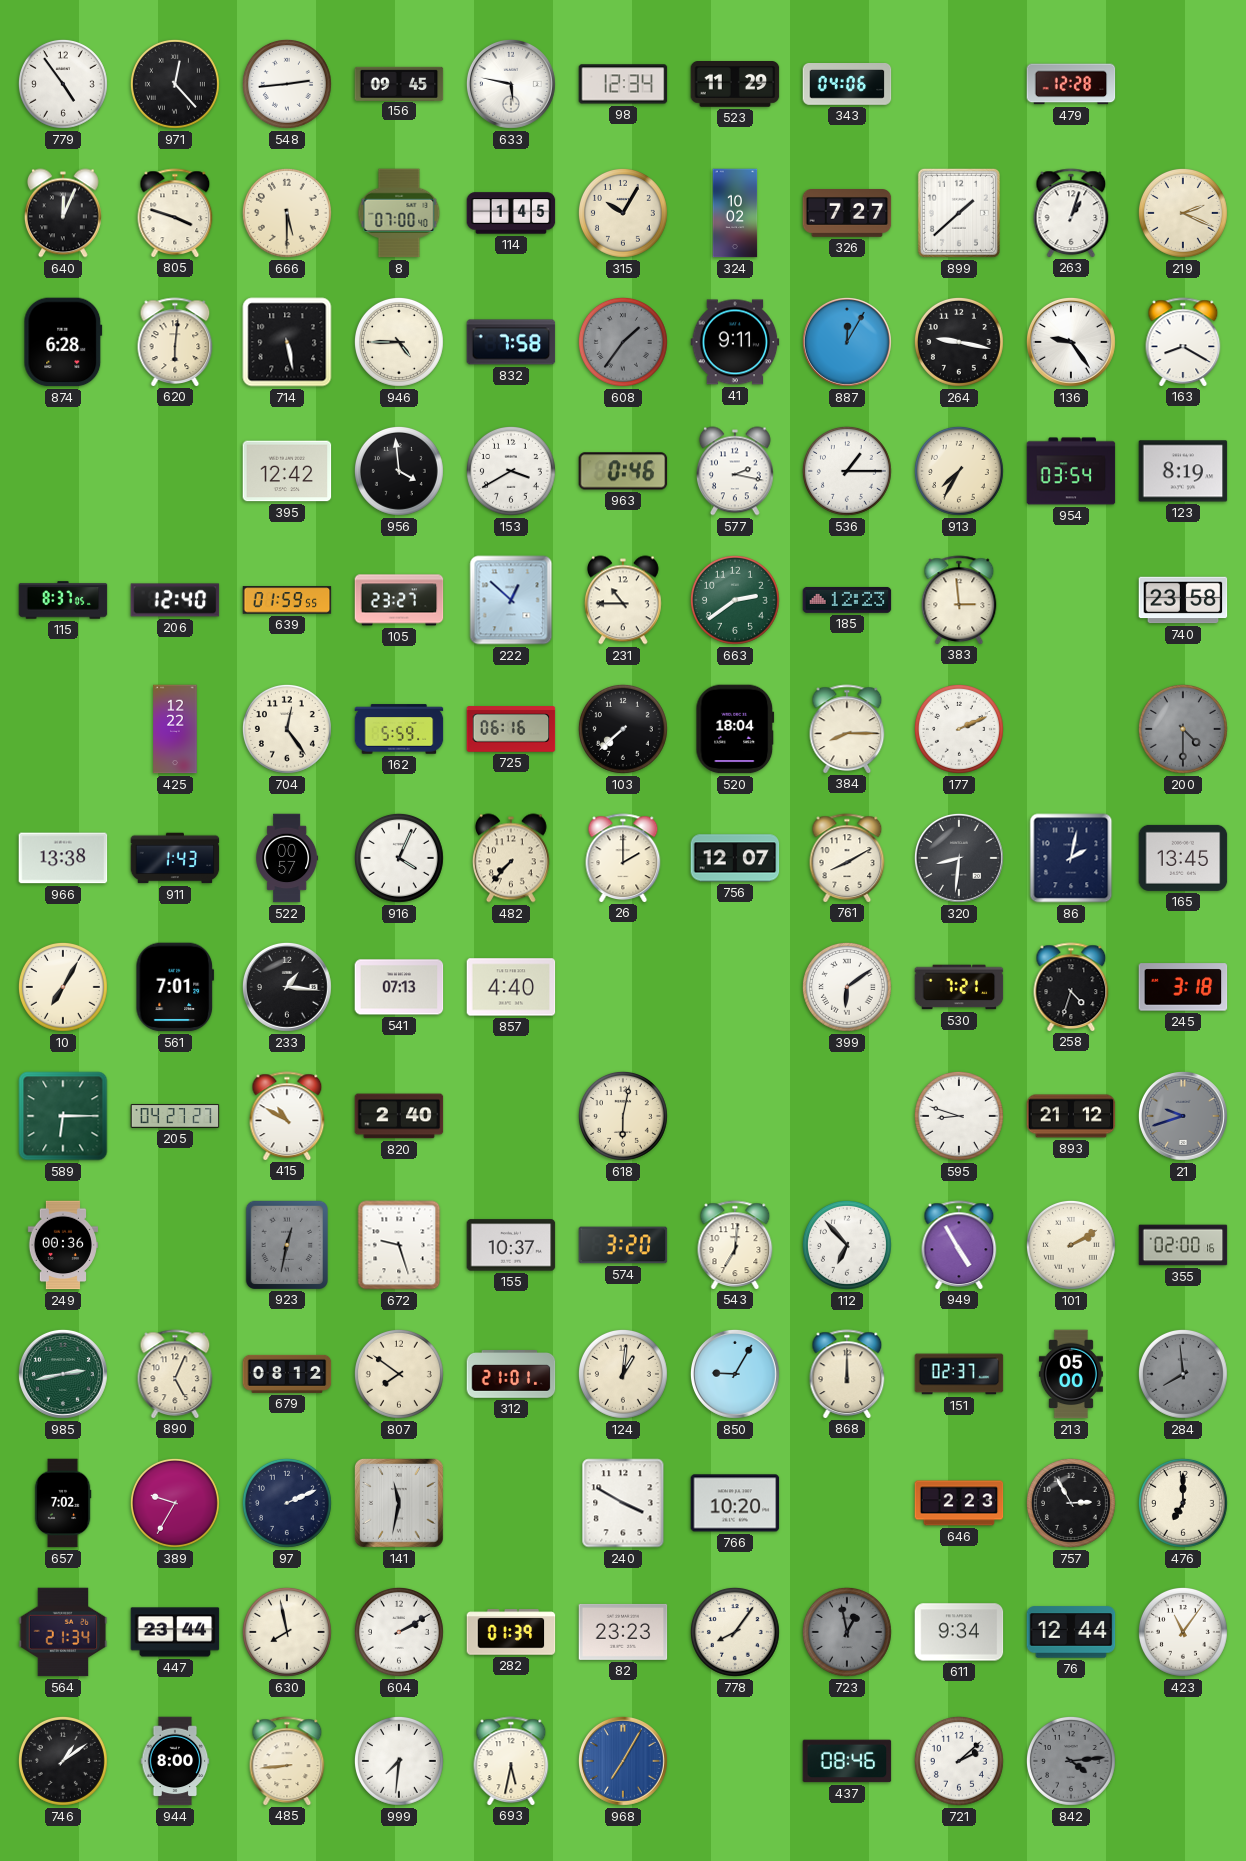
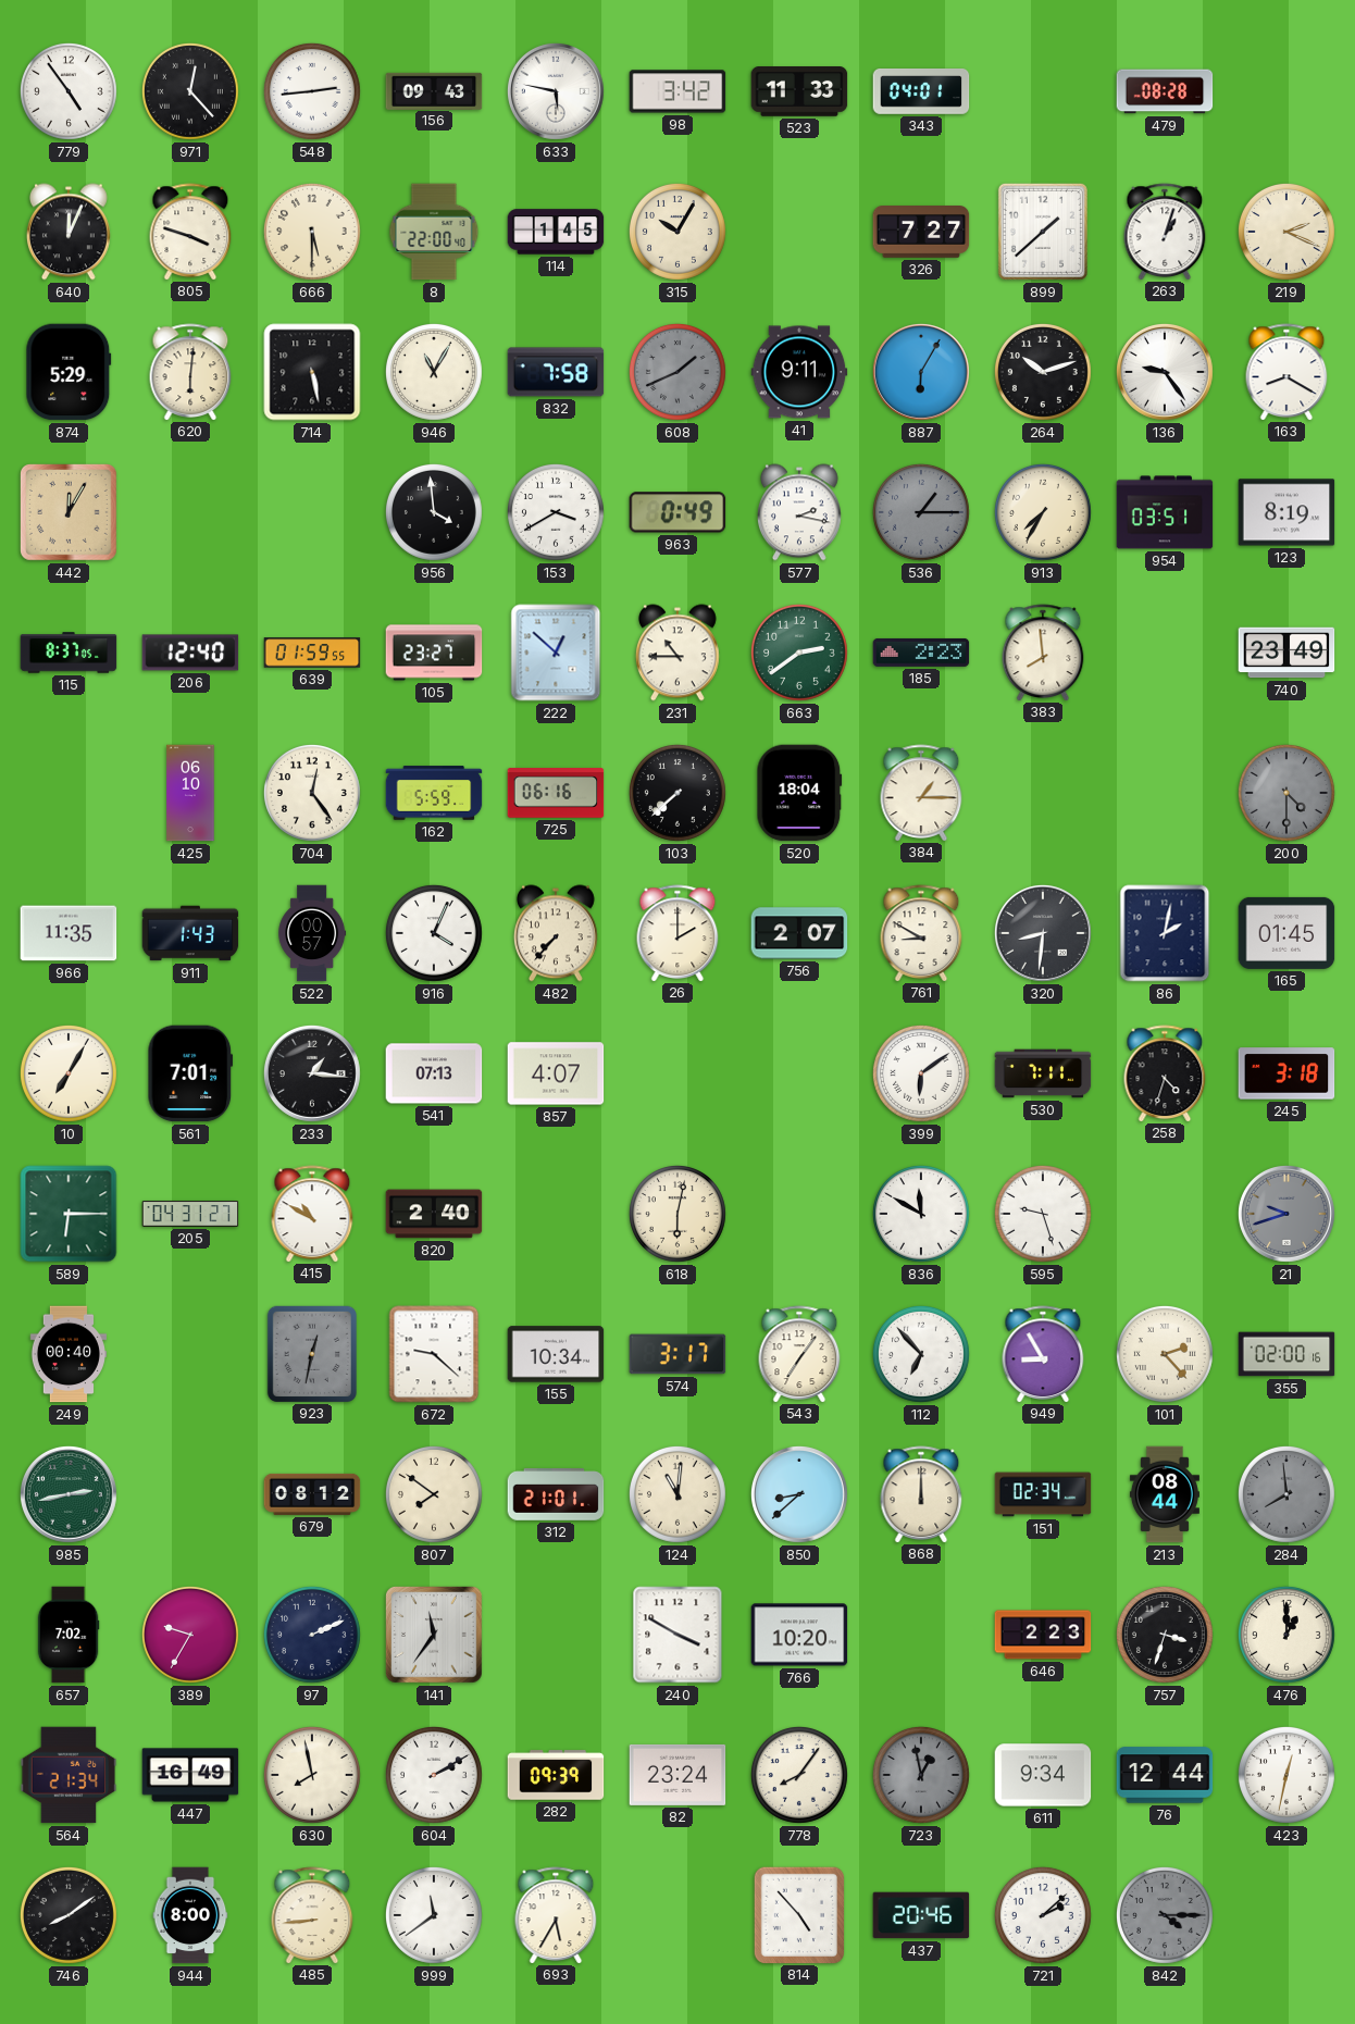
156: 09:45 -> 09:43 (434, 90)
98: 12:34 -> 3:42 (677, 91)
523: 11:29 -> 11:33 (799, 92)
343: 04:06 -> 04:01 (921, 92)
479: 12:28 -> 08:28 (1165, 91)
8: 07:00 -> 22:00 (434, 232)
324: 10:02 -> none (735, 213)
874: 6:28 -> 5:29 (69, 372)
946: 4:45 -> 11:05 (434, 372)
608: 1:36 -> 1:41 (677, 372)
887: 12:05 -> 6:05 (921, 372)
264: 9:17 -> 10:12 (1043, 372)
442: none -> 12:05 (70, 513)
395: 12:42 -> none (287, 471)
963: 0:46 -> 0:49 (677, 512)
536 dial: white -> grey (921, 512)
954: 03:54 -> 03:51 (1165, 512)
185: 12:23 -> 2:23 (921, 653)
383: 2:59 -> 7:59 (1043, 653)
740: 23:58 -> 23:49 (1286, 653)
425: 12:22 -> 06:10 (190, 793)
384: 8:15 -> 1:15 (921, 793)
177: 2:11 -> none (959, 729)
966: 13:38 -> 11:35 (69, 933)
756: 12:07 -> 2:07 (799, 933)
761: 8:10 -> 8:50 (921, 933)
165: 13:45 -> 01:45 (1286, 933)
857: 4:40 -> 4:07 (556, 1073)
530: 7:21 -> 7:11 (1043, 1073)
205: 04:27 -> 04:31 (190, 1214)
836: none -> 11:50 (921, 1214)
595: 8:48 -> 9:27 (1043, 1214)
893: 21:12 -> none (1071, 1116)
249: 00:36 -> 00:40 (67, 1354)
672: 9:27 -> 9:22 (434, 1354)
155: 10:37 -> 10:34 (556, 1354)
574: 3:20 -> 3:17 (677, 1354)
543: 7:01 -> 7:06 (799, 1354)
949: 4:55 -> 8:55 (1043, 1354)
101: 2:10 -> 2:23 (1165, 1354)
890: 5:04 -> none (175, 1374)
124: 1:01 -> 11:01 (677, 1494)
850: 9:05 -> 8:38 (799, 1494)
151: 02:37 -> 02:34 (1043, 1494)
213: 05:00 -> 08:44 (1165, 1494)
141: 11:32 -> 11:36 (435, 1636)
757: 2:55 -> 3:33 (1165, 1635)
476: 7:00 -> 1:00 (1286, 1635)
447: 23:44 -> 16:49 (190, 1775)
282: 01:39 -> 09:39 (556, 1775)
82: 23:23 -> 23:24 (677, 1775)
423: 11:06 -> 12:32 (1286, 1775)
746: 1:09 -> 8:09 (69, 1915)
999: 7:31 -> 11:39 (434, 1915)
693: 5:32 -> 5:35 (556, 1915)
968: 7:05 -> none (623, 1761)
814: none -> 4:53 (798, 1914)
437: 08:46 -> 20:46 (921, 1915)
842: 4:14 -> 4:15 (1165, 1915)
